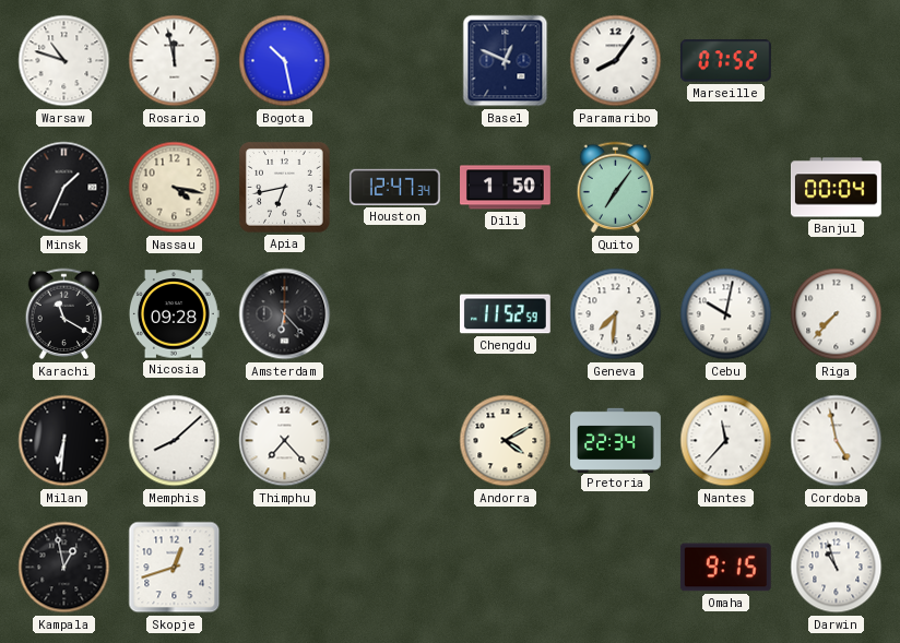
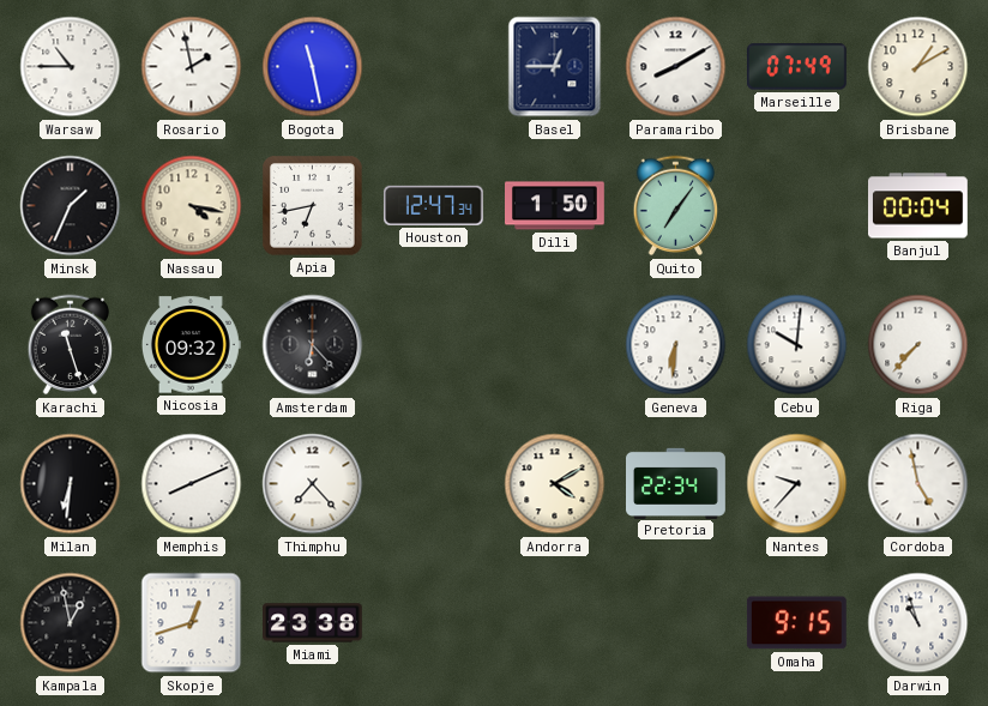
Warsaw: 10:48 -> 10:45 (71, 67)
Rosario: 11:58 -> 1:58 (192, 67)
Bogota: 10:28 -> 11:28 (313, 67)
Basel: 12:49 -> 12:45 (555, 67)
Paramaribo: 8:06 -> 8:10 (676, 67)
Marseille: 07:52 -> 07:49 (796, 67)
Brisbane: none -> 1:10 (918, 67)
Karachi: 11:20 -> 11:27 (71, 345)
Nicosia: 09:28 -> 09:32 (191, 345)
Chengdu: 11:52 -> none (505, 314)
Geneva: 7:31 -> 6:31 (676, 345)
Cebu: 10:02 -> 10:01 (797, 345)
Memphis: 8:08 -> 8:11 (192, 484)
Nantes: 11:37 -> 9:37 (797, 484)
Miami: none -> 23:38 (313, 623)
